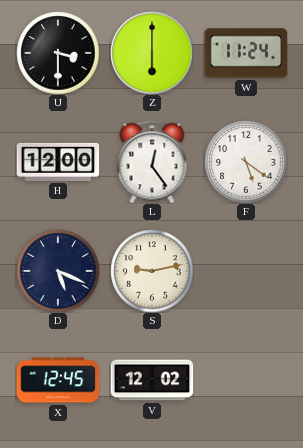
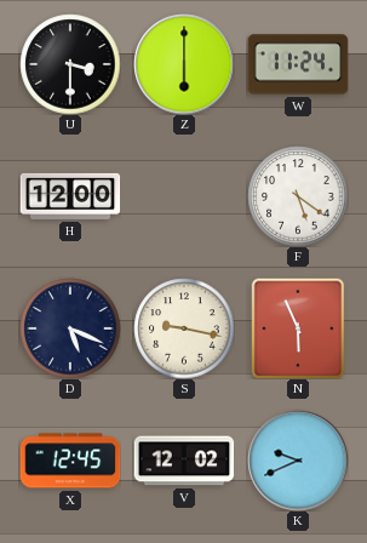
L: 12:24 -> none (152, 162)
S: 9:13 -> 9:17 (184, 328)
N: none -> 5:56 (298, 328)
K: none -> 9:41 (298, 461)
